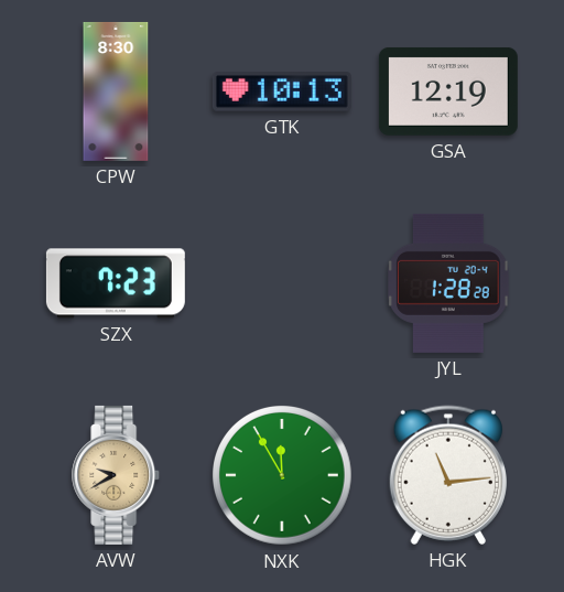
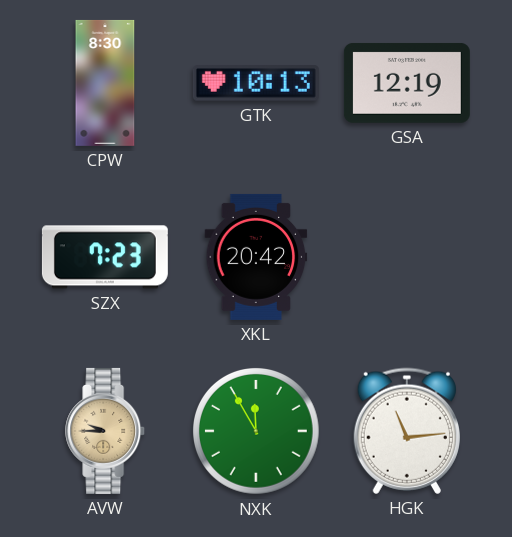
XKL: none -> 20:42 (256, 257)
JYL: 1:28 -> none (448, 283)
AVW: 9:40 -> 9:45 (106, 431)
